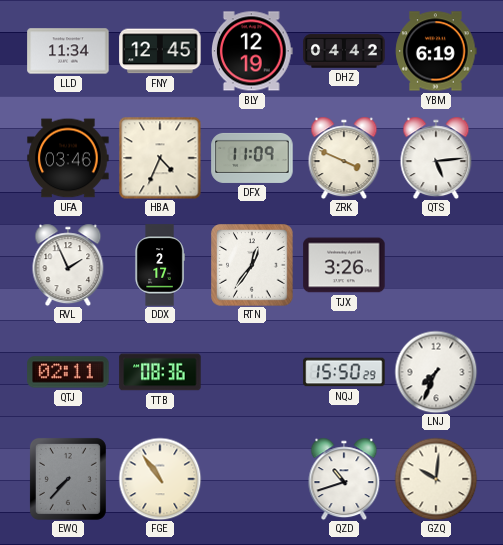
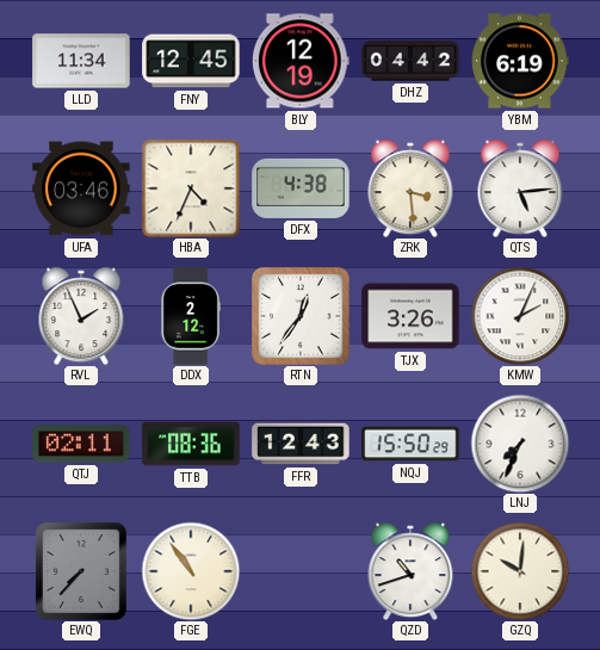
DFX: 11:09 -> 4:38 (301, 188)
ZRK: 3:49 -> 3:29 (410, 188)
DDX: 2:17 -> 2:12 (191, 316)
KMW: none -> 2:04 (520, 316)
FFR: none -> 12:43 (301, 444)
